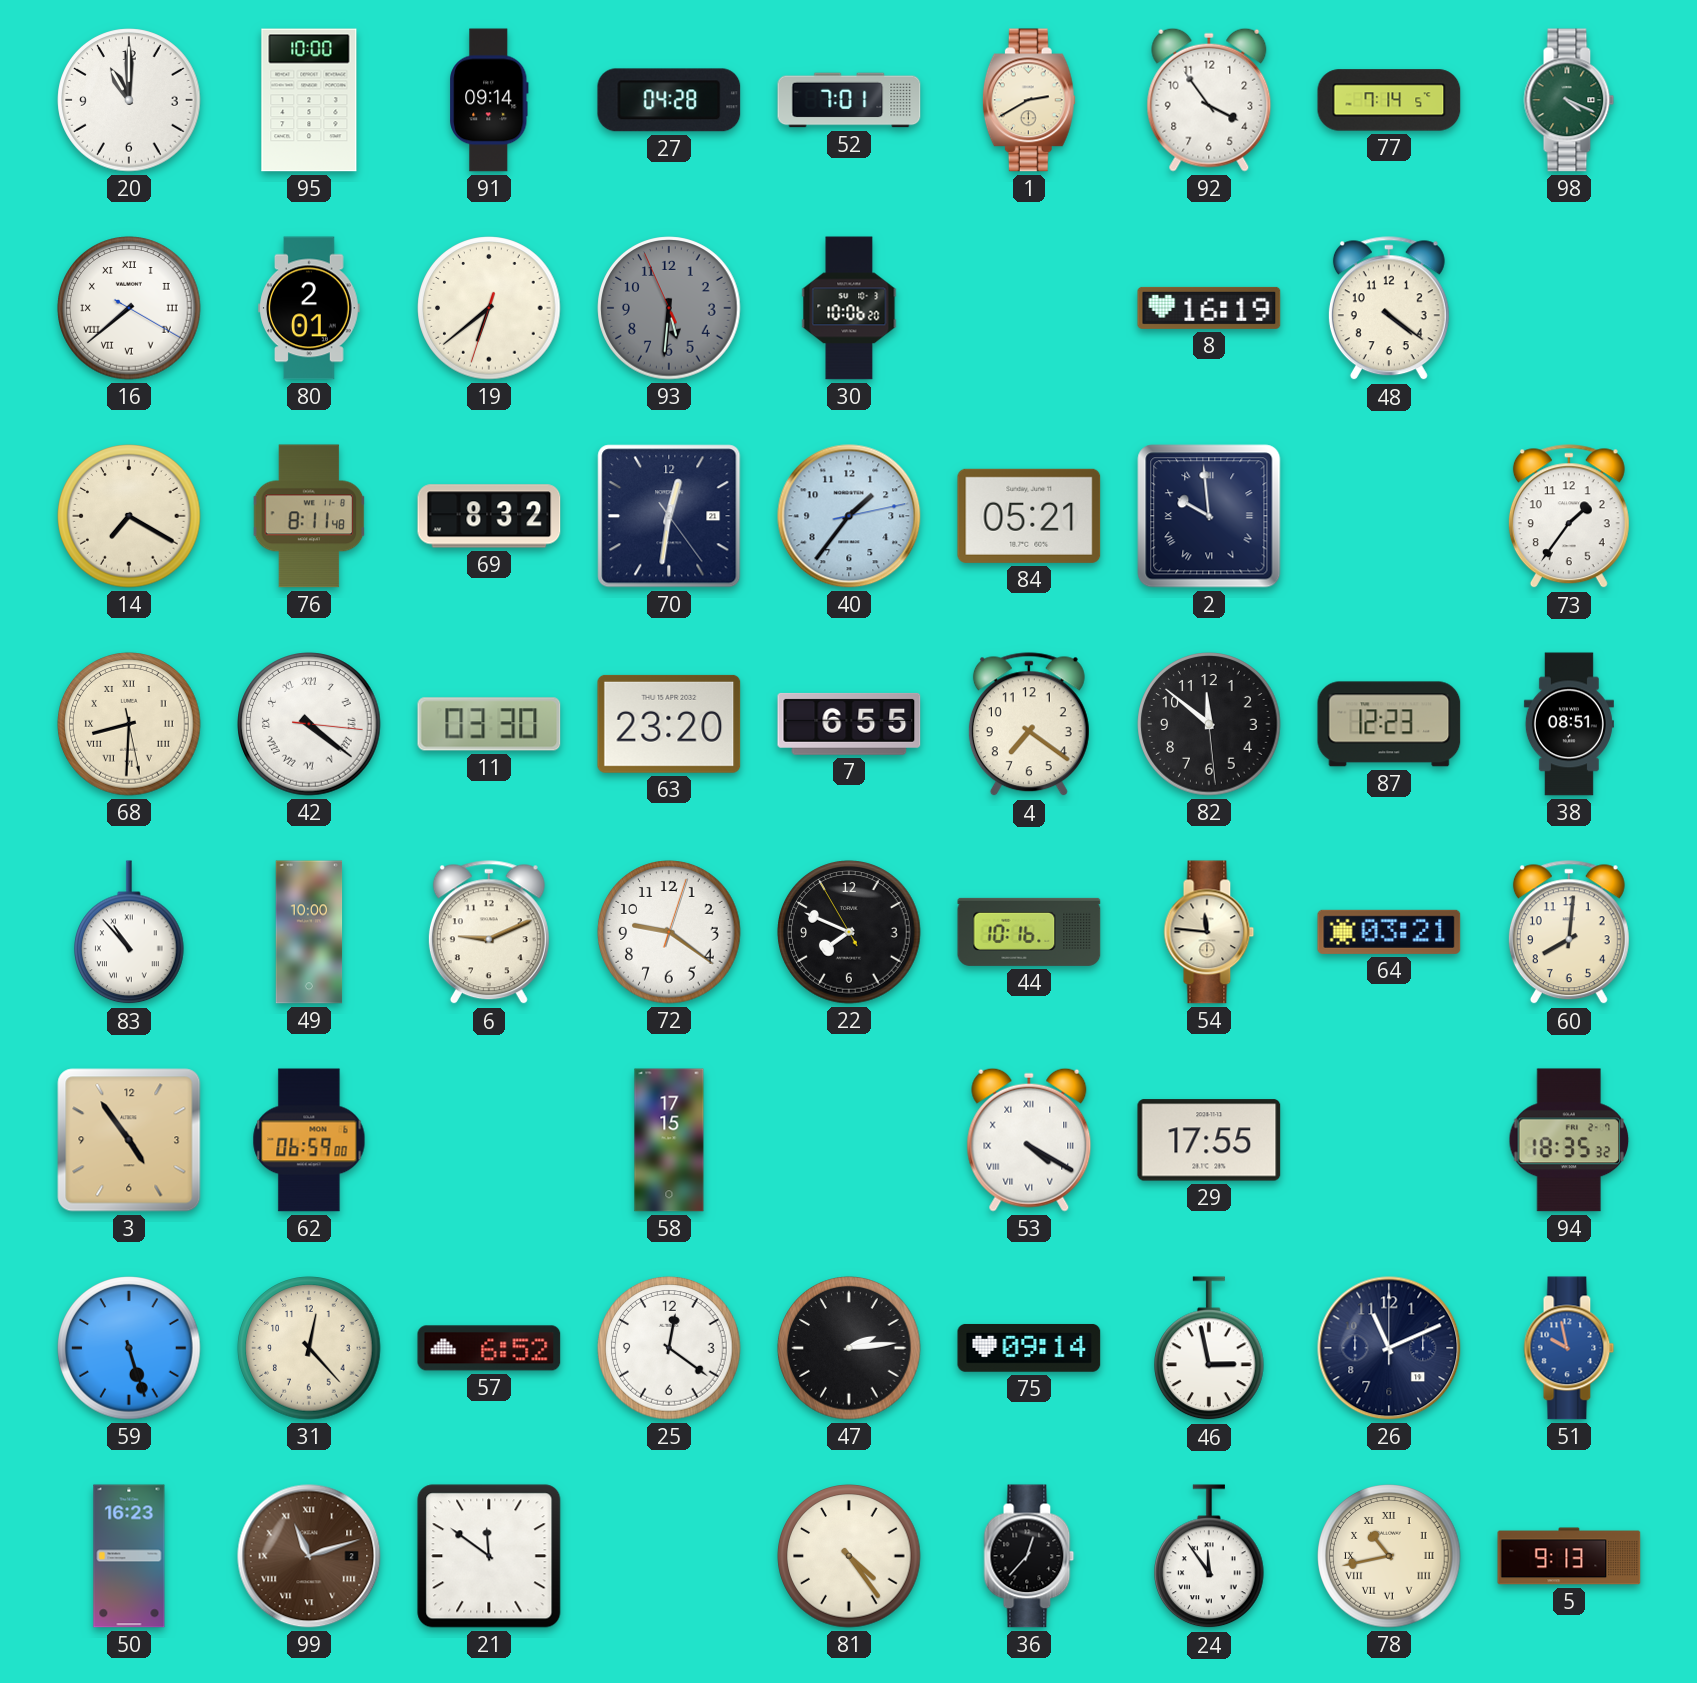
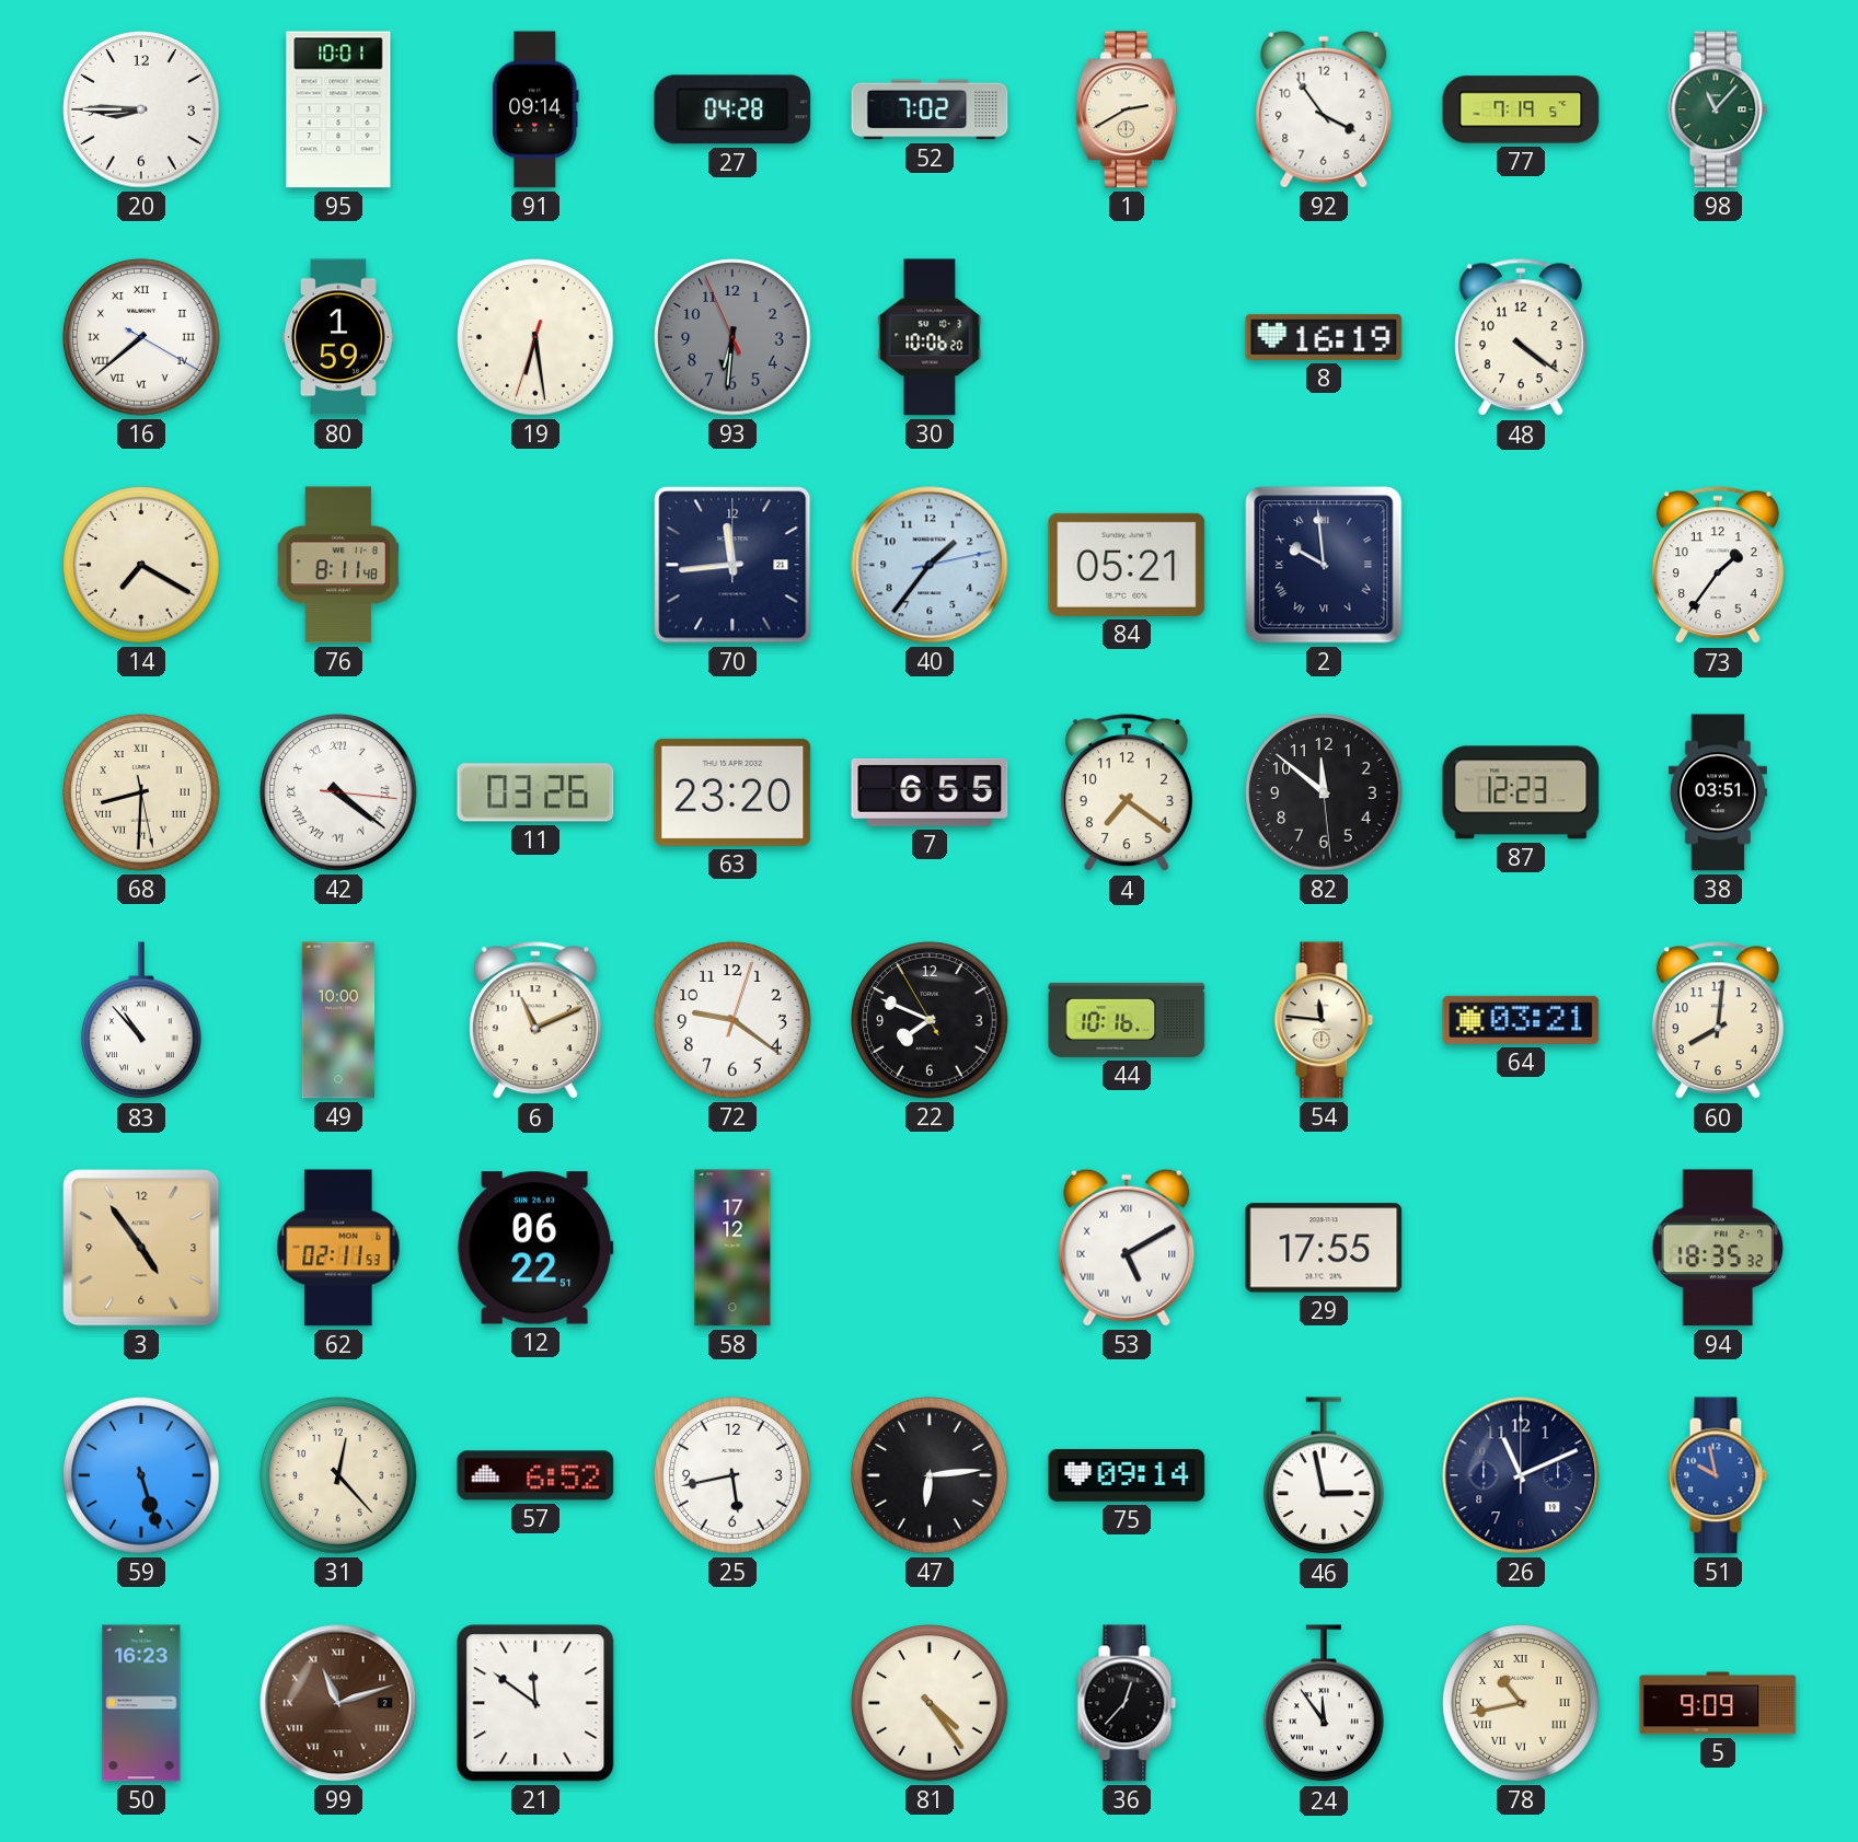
20: 11:00 -> 8:45 (141, 109)
95: 10:00 -> 10:01 (338, 109)
52: 7:01 -> 7:02 (930, 109)
77: 7:14 -> 7:19 (1521, 109)
98: 4:19 -> 11:07 (1718, 109)
80: 2:01 -> 1:59 (338, 337)
19: 6:38 -> 6:28 (535, 337)
93: 5:30 -> 6:30 (732, 337)
69: 8:32 -> none (489, 516)
70: 12:31 -> 11:44 (732, 565)
11: 03:30 -> 03:26 (535, 792)
38: 08:51 -> 03:51 (1718, 792)
6: 9:11 -> 11:11 (535, 1021)
62: 06:59 -> 02:11 (338, 1248)
12: none -> 06:22 (535, 1248)
58: 17:15 -> 17:12 (732, 1248)
53: 4:20 -> 5:10 (1127, 1248)
25: 12:21 -> 5:43 (732, 1475)
47: 2:14 -> 6:14 (930, 1475)
5: 9:13 -> 9:09 (1718, 1703)
